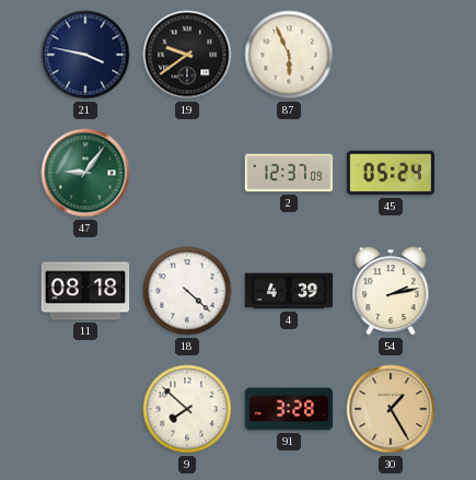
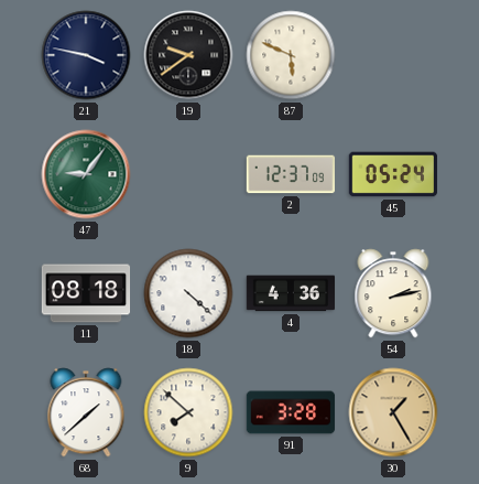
87: 5:56 -> 5:49 (291, 55)
4: 4:39 -> 4:36 (291, 293)
68: none -> 1:38 (86, 412)
